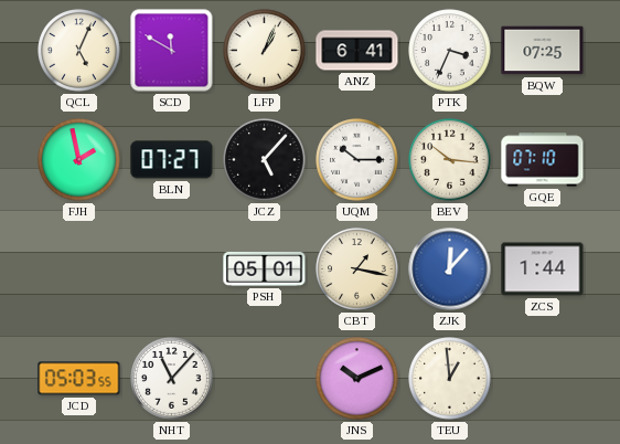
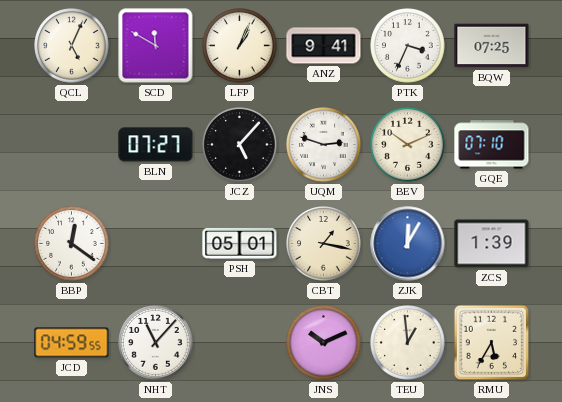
ANZ: 6:41 -> 9:41 (324, 46)
FJH: 1:58 -> none (79, 160)
UQM: 10:15 -> 2:48 (324, 145)
BEV: 10:16 -> 10:11 (408, 145)
BBP: none -> 12:21 (72, 244)
ZJK: 12:07 -> 12:05 (408, 244)
ZCS: 1:44 -> 1:39 (492, 244)
JCD: 05:03 -> 04:59 (72, 343)
RMU: none -> 5:35 (492, 343)
